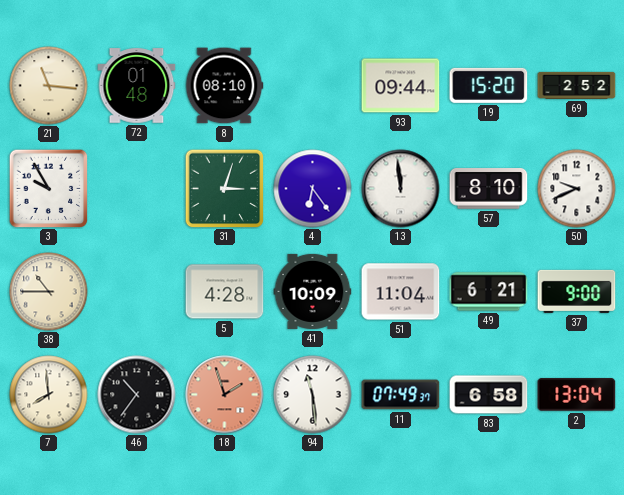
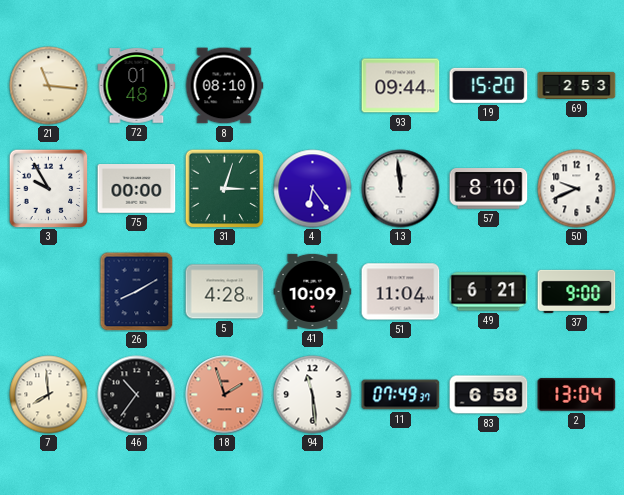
69: 2:52 -> 2:53 (577, 85)
75: none -> 00:00 (137, 189)
38: 10:45 -> none (49, 292)
26: none -> 8:10 (137, 292)
